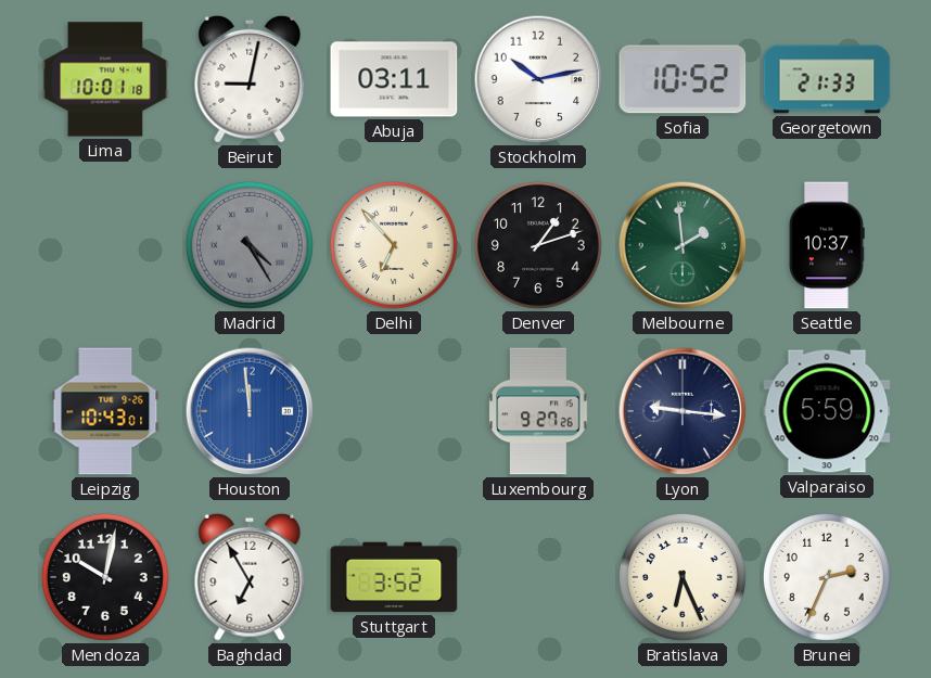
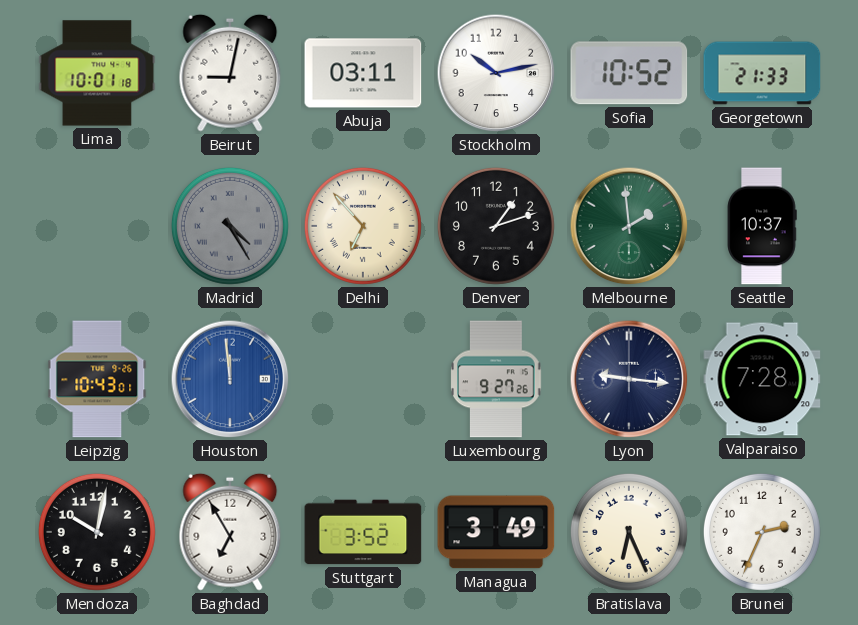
Valparaiso: 5:59 -> 7:28 (762, 379)
Managua: none -> 3:49 (496, 532)
